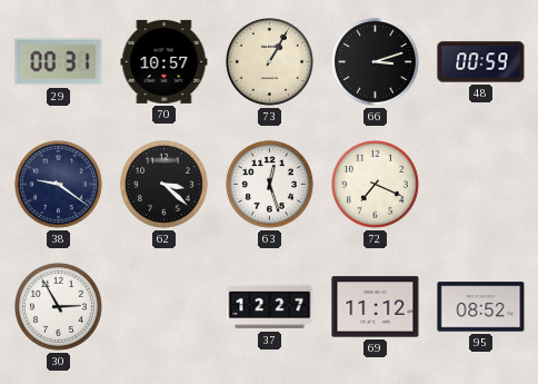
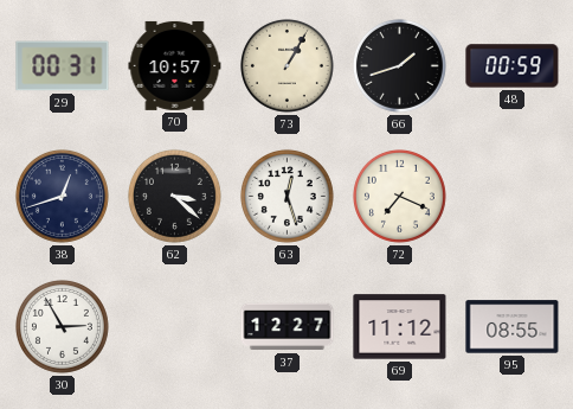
66: 3:12 -> 1:42 (399, 65)
38: 9:21 -> 12:42 (62, 196)
95: 08:52 -> 08:55 (513, 327)
